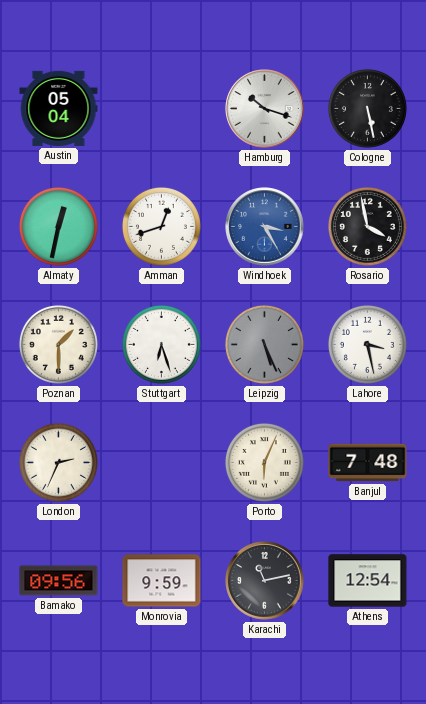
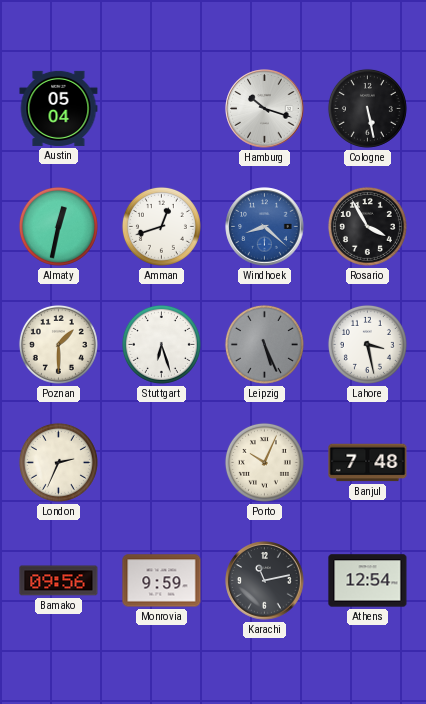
Windhoek: 3:25 -> 8:22 (265, 227)
Rosario: 3:58 -> 3:55 (367, 226)
Porto: 6:04 -> 10:04 (264, 462)
